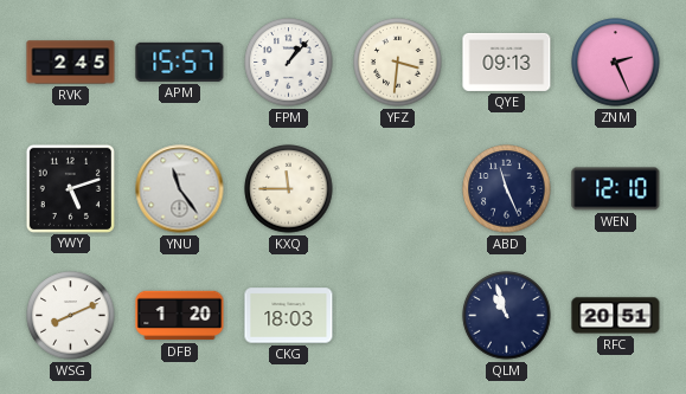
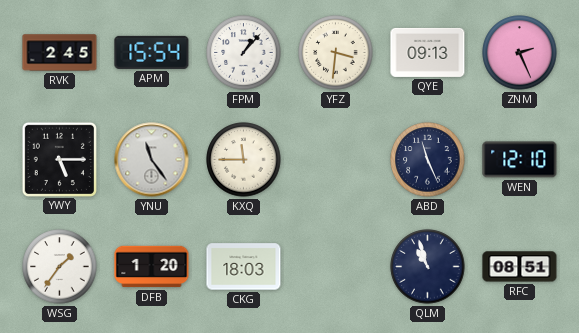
APM: 15:57 -> 15:54 (152, 52)
YWY: 5:12 -> 5:15 (59, 159)
WSG: 8:11 -> 1:36 (60, 267)
RFC: 20:51 -> 08:51 (520, 267)
